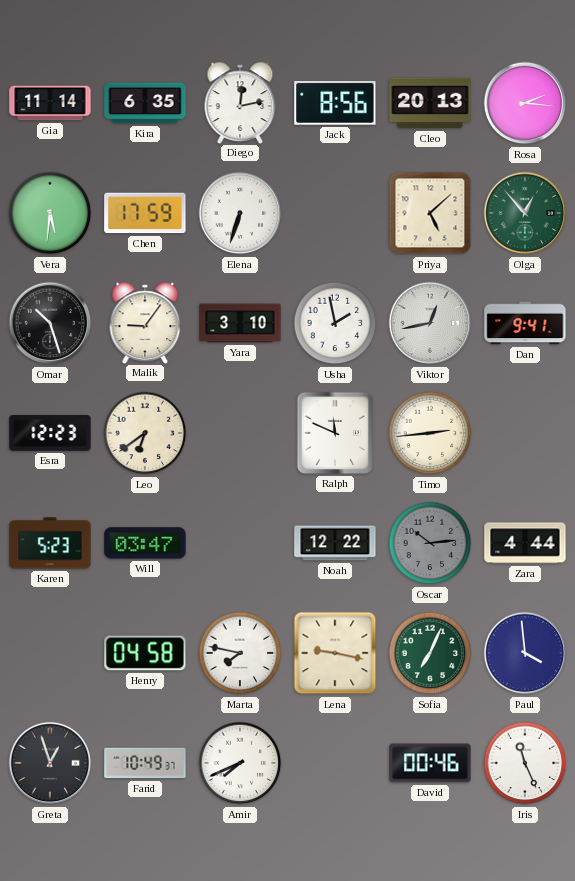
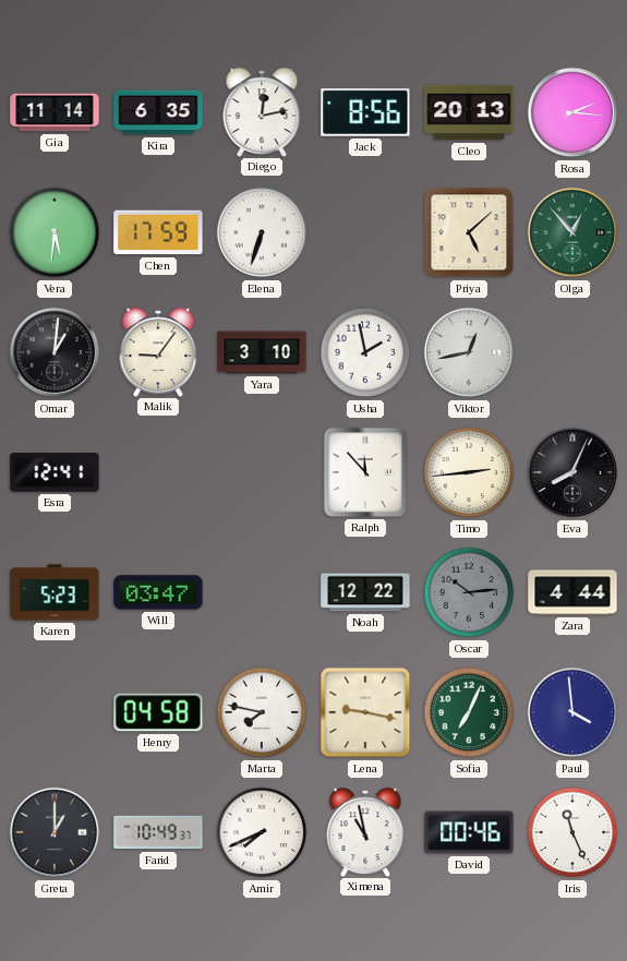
Omar: 10:27 -> 1:01 (55, 352)
Dan: 9:41 -> none (525, 323)
Esra: 12:23 -> 12:41 (55, 472)
Leo: 6:39 -> none (145, 433)
Ralph: 11:49 -> 11:53 (365, 472)
Eva: none -> 8:04 (572, 472)
Greta: 12:57 -> 1:00 (55, 832)
Ximena: none -> 10:58 (365, 831)
